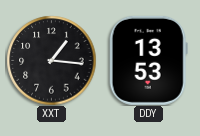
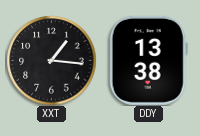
DDY: 13:53 -> 13:38 (148, 60)
